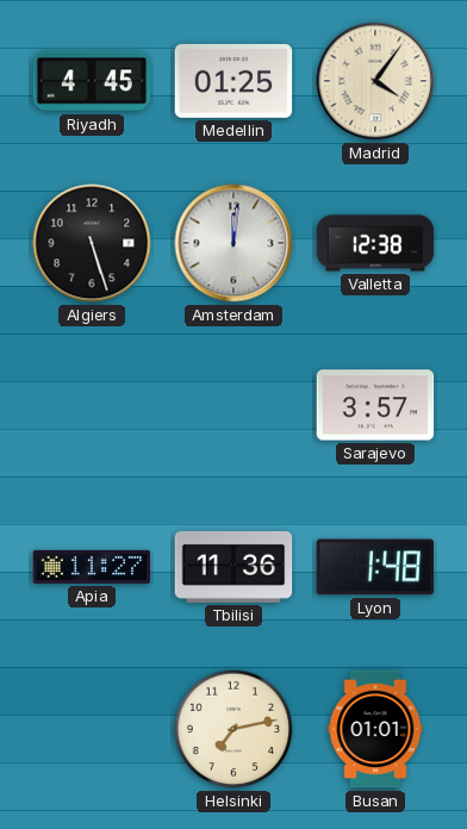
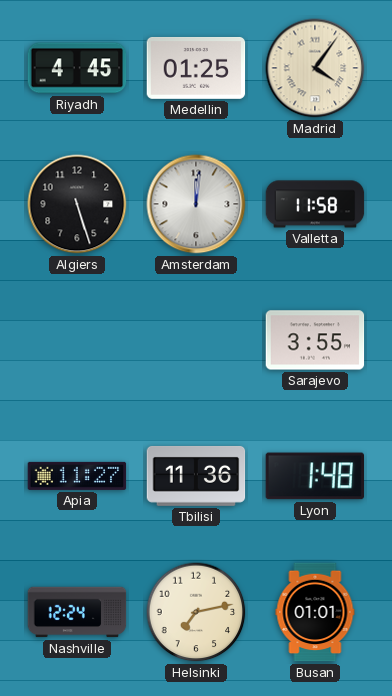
Valletta: 12:38 -> 11:58 (315, 204)
Sarajevo: 3:57 -> 3:55 (315, 340)
Nashville: none -> 12:24 (77, 612)
